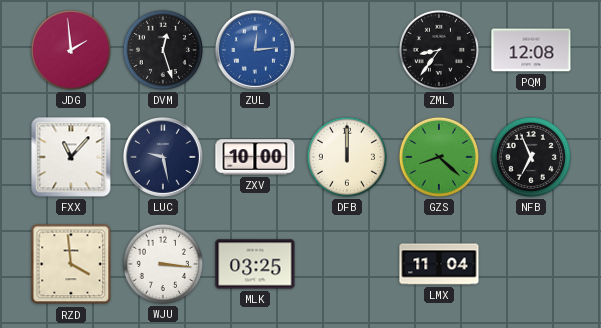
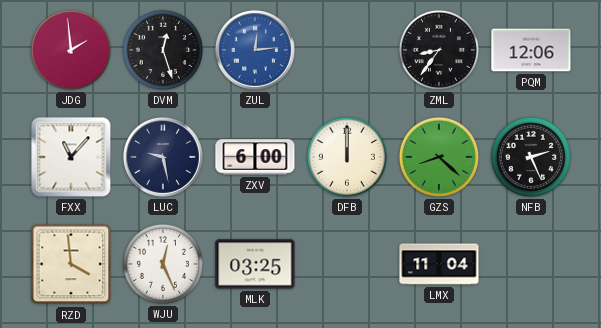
PQM: 12:08 -> 12:06 (531, 50)
ZXV: 10:00 -> 6:00 (255, 157)
NFB: 6:56 -> 2:26 (531, 157)
WJU: 3:16 -> 12:26 (163, 264)
